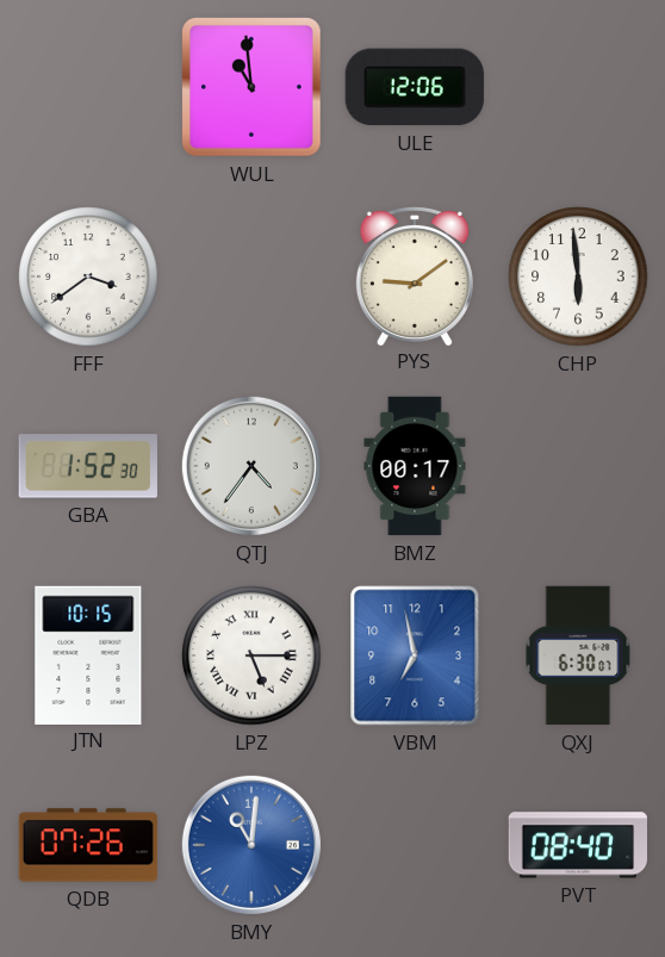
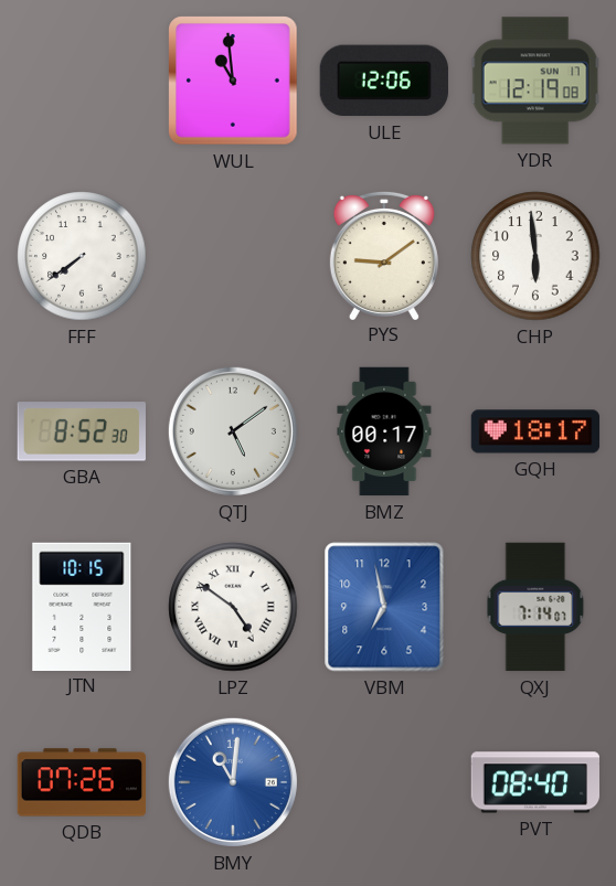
YDR: none -> 12:19 (535, 81)
FFF: 3:39 -> 7:39 (82, 256)
GBA: 1:52 -> 8:52 (82, 431)
QTJ: 4:36 -> 5:09 (233, 431)
GQH: none -> 18:17 (535, 431)
LPZ: 5:15 -> 4:51 (233, 607)
QXJ: 6:30 -> 7:14 (535, 607)
